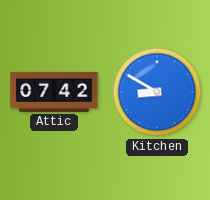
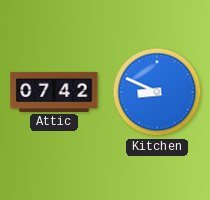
Kitchen: 8:50 -> 8:49 (157, 92)
